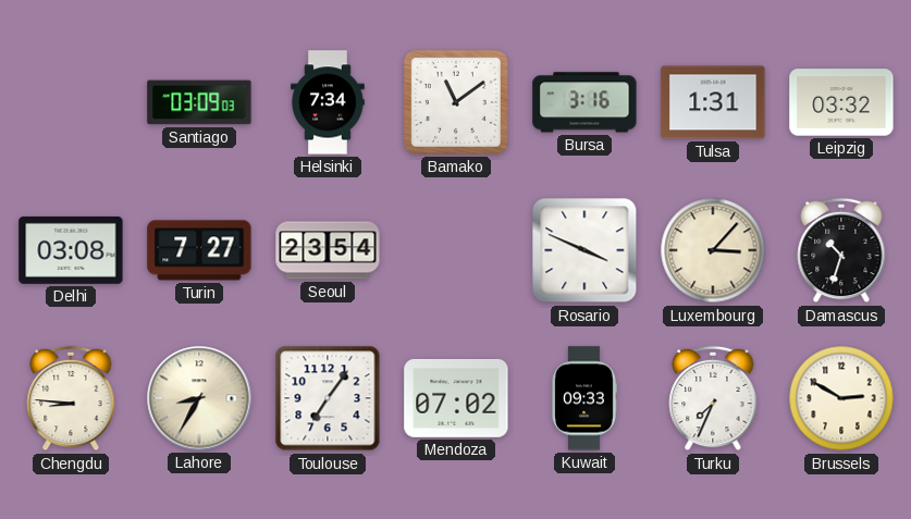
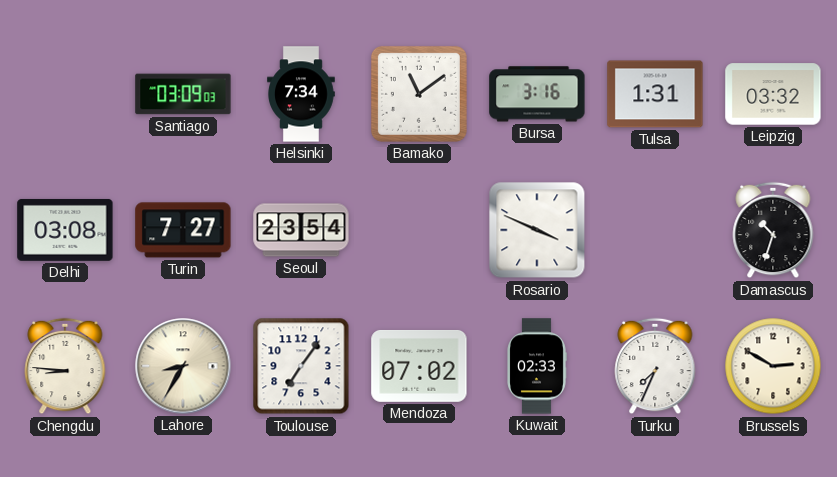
Luxembourg: 3:07 -> none (713, 250)
Kuwait: 09:33 -> 02:33 (537, 366)
